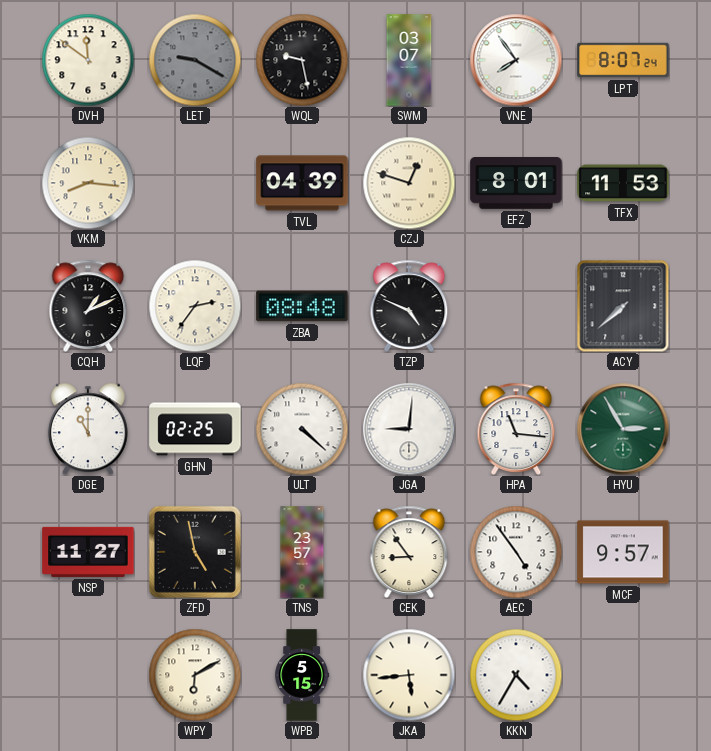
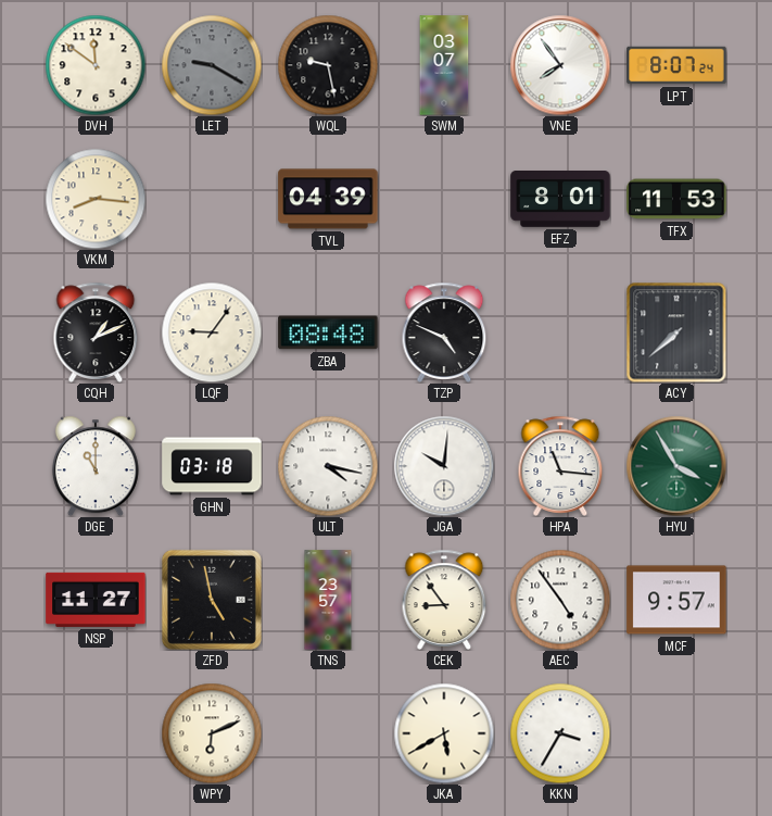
CZJ: 12:48 -> none (409, 183)
LQF: 2:36 -> 9:06 (212, 332)
GHN: 02:25 -> 03:18 (212, 466)
ULT: 4:22 -> 4:17 (328, 466)
JGA: 9:01 -> 10:01 (444, 466)
HYU: 2:55 -> 3:55 (676, 466)
WPY: 6:10 -> 6:11 (212, 733)
WPB: 5:15 -> none (302, 675)
JKA: 5:44 -> 5:40 (444, 733)
KKN: 4:35 -> 3:35 (560, 733)
